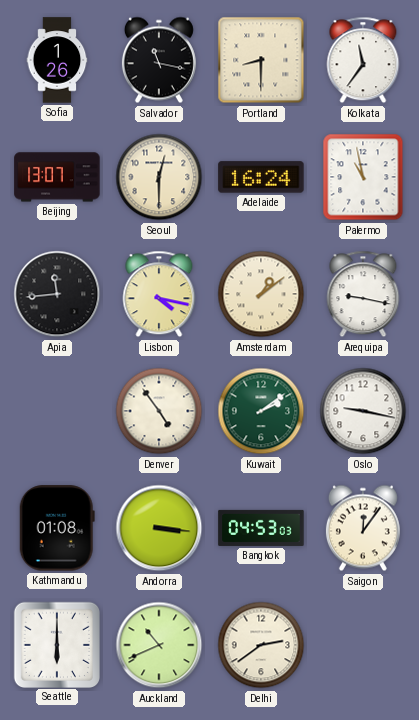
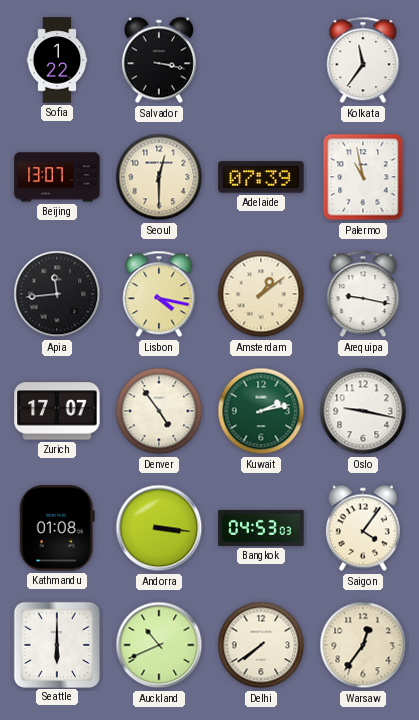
Sofia: 1:26 -> 1:22 (57, 60)
Salvador: 11:17 -> 3:17 (159, 60)
Portland: 8:30 -> none (261, 60)
Adelaide: 16:24 -> 07:39 (261, 177)
Zurich: none -> 17:07 (57, 411)
Kuwait: 2:09 -> 2:13 (261, 411)
Saigon: 12:06 -> 4:06 (363, 528)
Delhi: 2:39 -> 7:39 (261, 645)
Warsaw: none -> 12:36 (363, 645)
